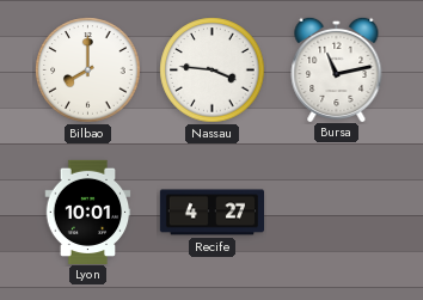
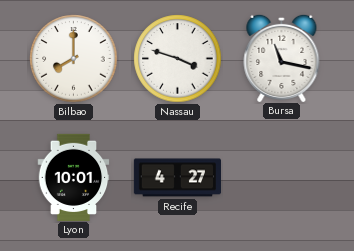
Nassau: 3:46 -> 3:48 (178, 59)
Bursa: 11:13 -> 11:17 (282, 57)
